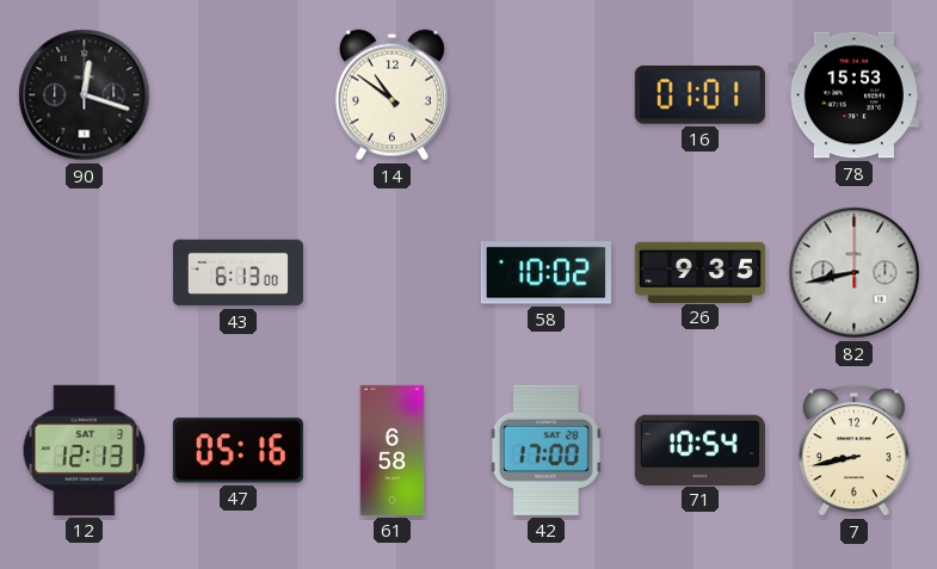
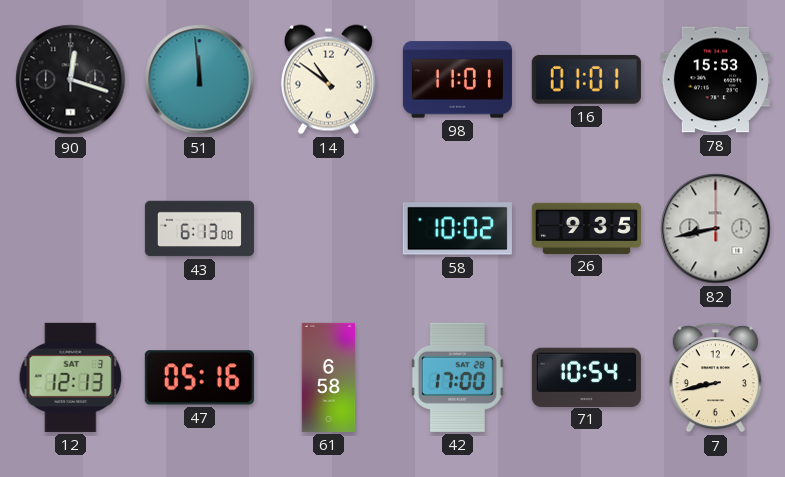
51: none -> 11:59 (200, 80)
98: none -> 11:01 (457, 80)
